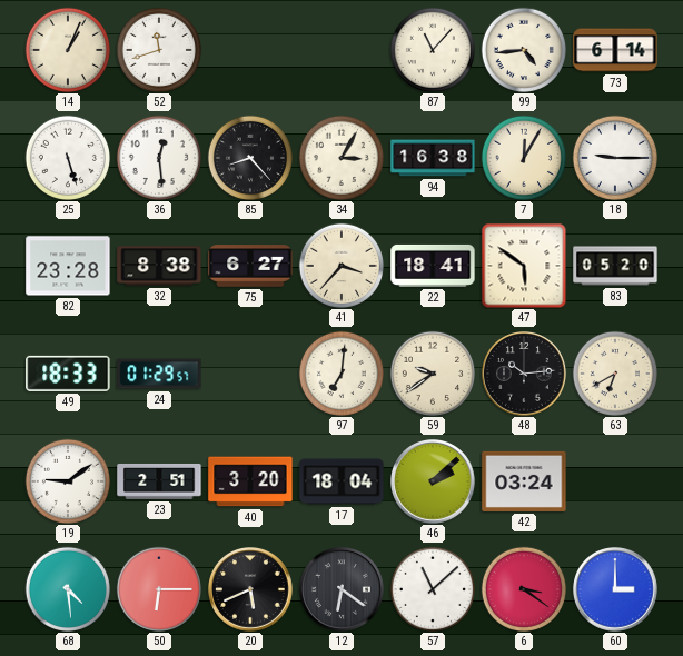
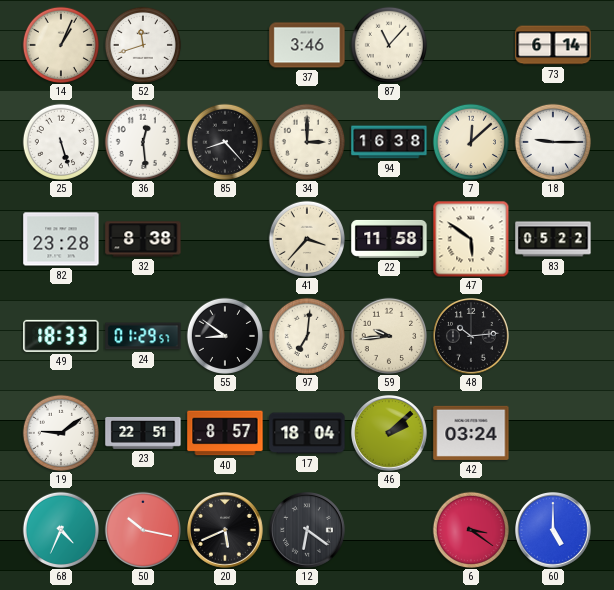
37: none -> 3:46 (307, 45)
99: 4:44 -> none (523, 49)
34: 3:05 -> 3:00 (306, 141)
7: 12:05 -> 12:08 (470, 141)
75: 6:27 -> none (250, 266)
22: 18:41 -> 11:58 (389, 239)
83: 05:20 -> 05:22 (553, 239)
55: none -> 8:51 (224, 335)
59: 9:39 -> 9:44 (388, 335)
63: 6:40 -> none (614, 372)
23: 2:51 -> 22:51 (143, 433)
40: 3:20 -> 8:57 (225, 433)
68: 4:29 -> 4:34 (60, 529)
50: 6:15 -> 10:17 (142, 529)
57: 11:08 -> none (432, 588)
60: 3:00 -> 5:00 (554, 531)
